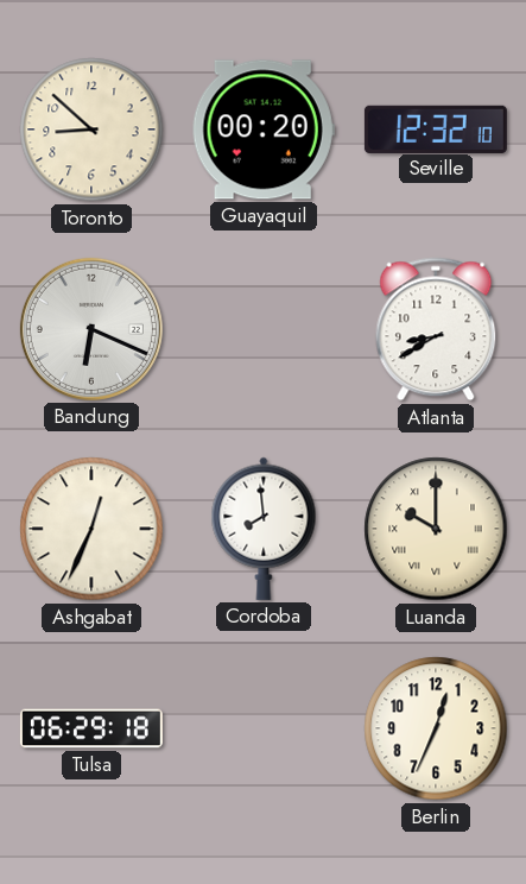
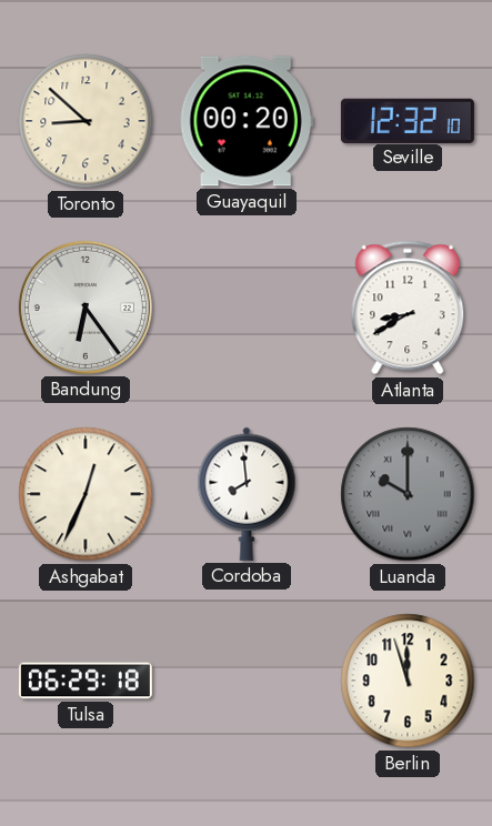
Bandung: 6:19 -> 6:24 (86, 308)
Luanda dial: cream -> grey (408, 494)
Berlin: 12:34 -> 11:57 (408, 681)
